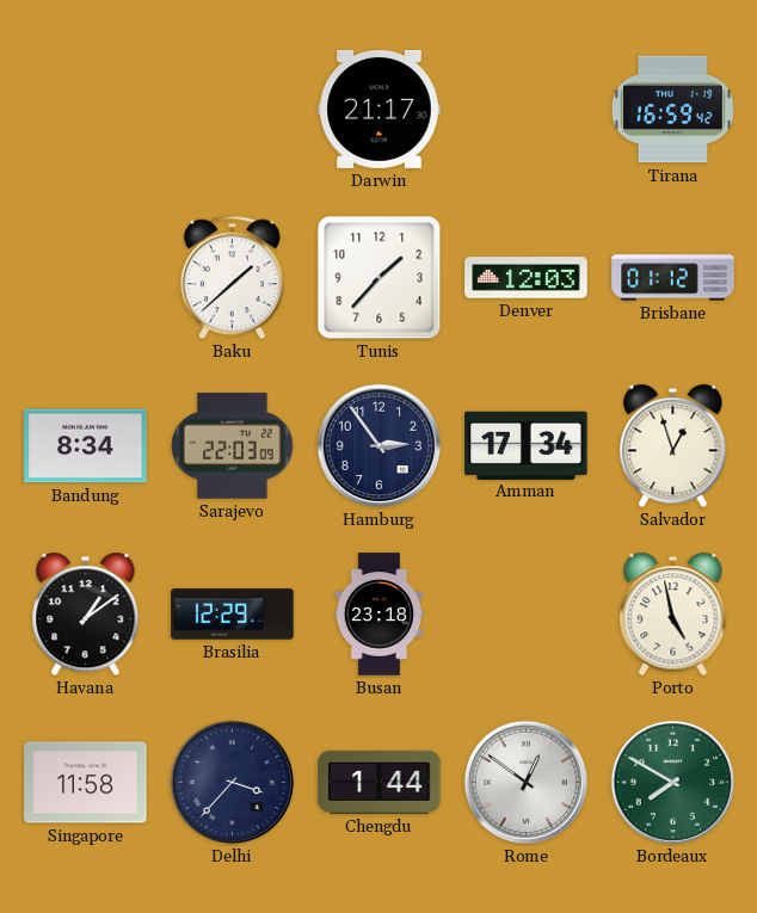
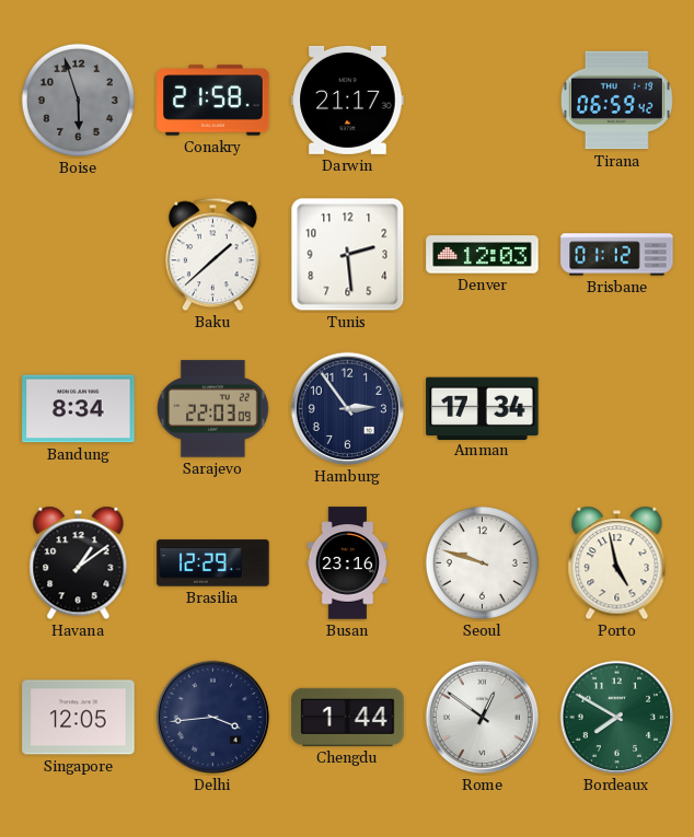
Boise: none -> 5:57 (78, 100)
Conakry: none -> 21:58 (213, 101)
Tirana: 16:59 -> 06:59 (616, 101)
Tunis: 1:37 -> 2:29 (348, 255)
Salvador: 12:57 -> none (673, 446)
Busan: 23:18 -> 23:16 (348, 563)
Seoul: none -> 9:48 (482, 562)
Singapore: 11:58 -> 12:05 (79, 718)
Delhi: 3:37 -> 3:44 (213, 718)
